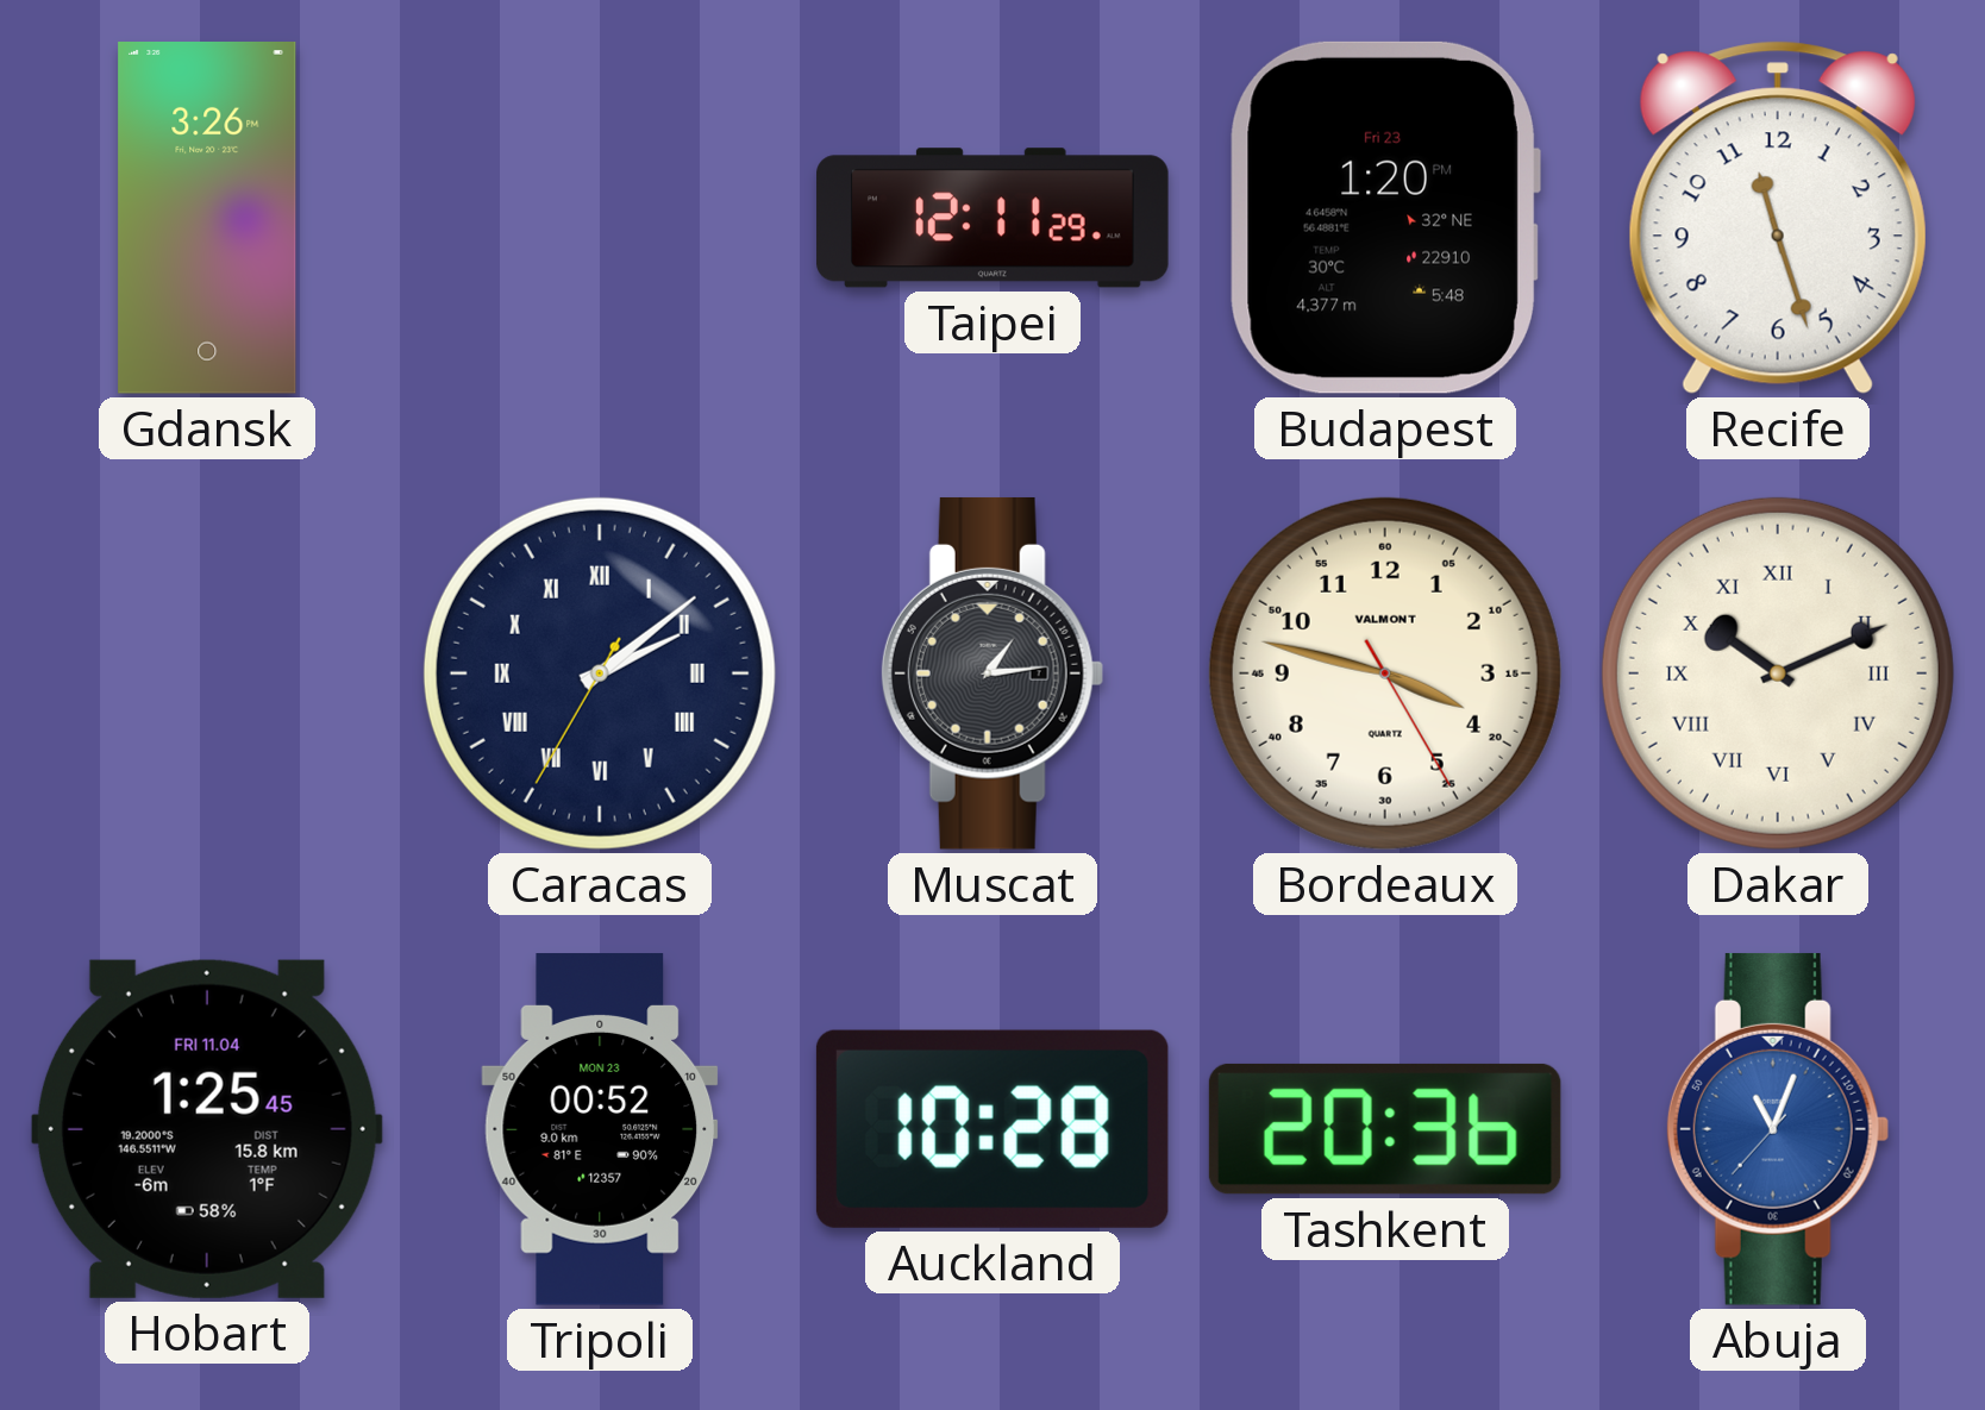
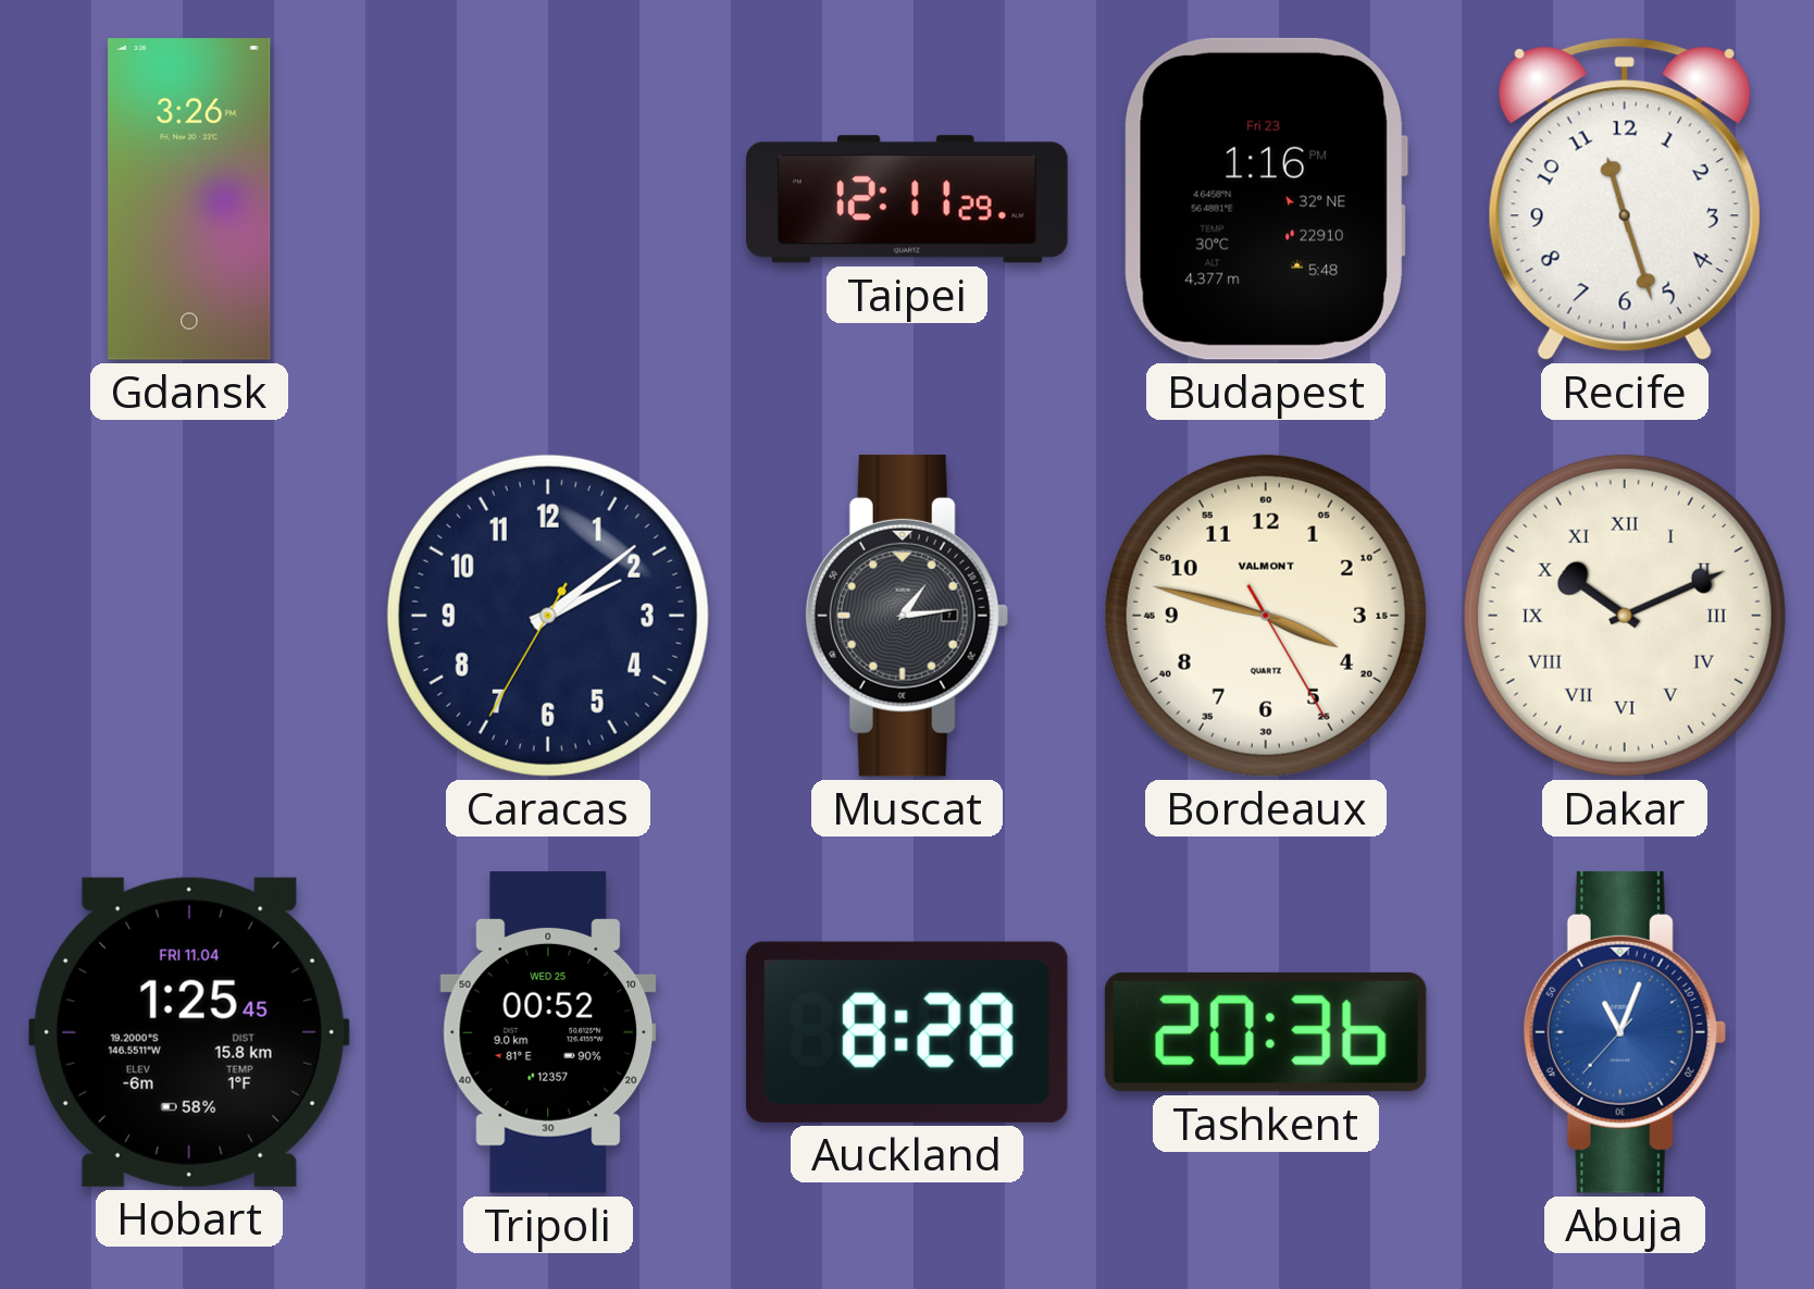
Budapest: 1:20 -> 1:16 (1266, 199)
Caracas numerals: Roman -> Arabic (548, 616)
Tripoli date: MON 23 -> WED 25 (548, 1032)
Auckland: 10:28 -> 8:28 (907, 1032)
